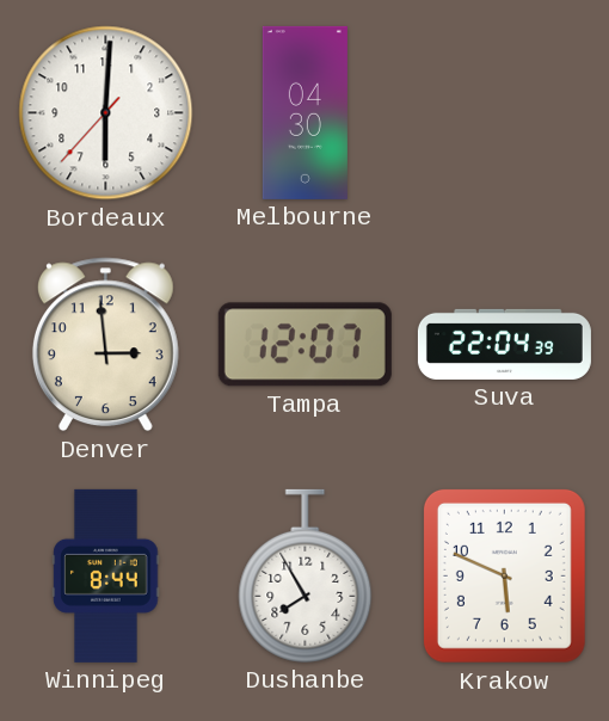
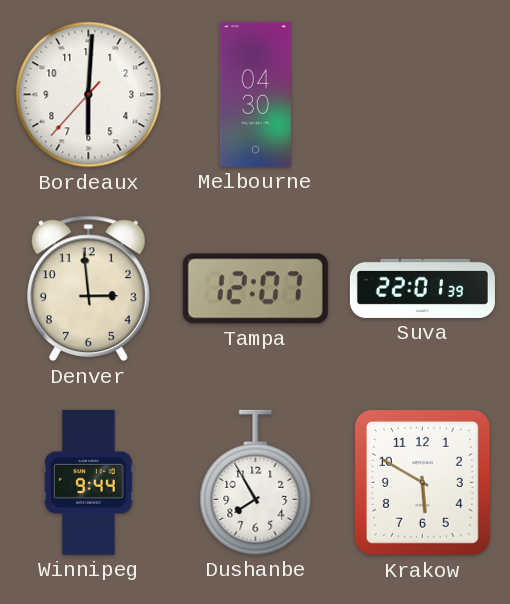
Suva: 22:04 -> 22:01 (422, 288)
Winnipeg: 8:44 -> 9:44 (89, 482)
Krakow: 5:49 -> 5:50 (422, 482)
